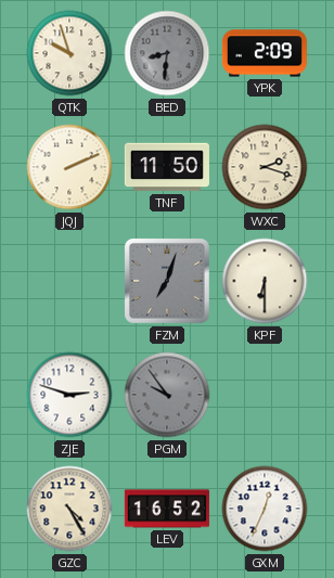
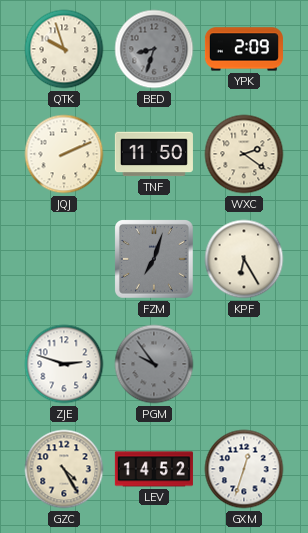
BED: 8:31 -> 8:33 (154, 49)
WXC: 2:18 -> 2:21 (244, 154)
KPF: 6:30 -> 6:25 (244, 259)
LEV: 16:52 -> 14:52 (154, 469)
GXM: 12:34 -> 12:33 (244, 469)
